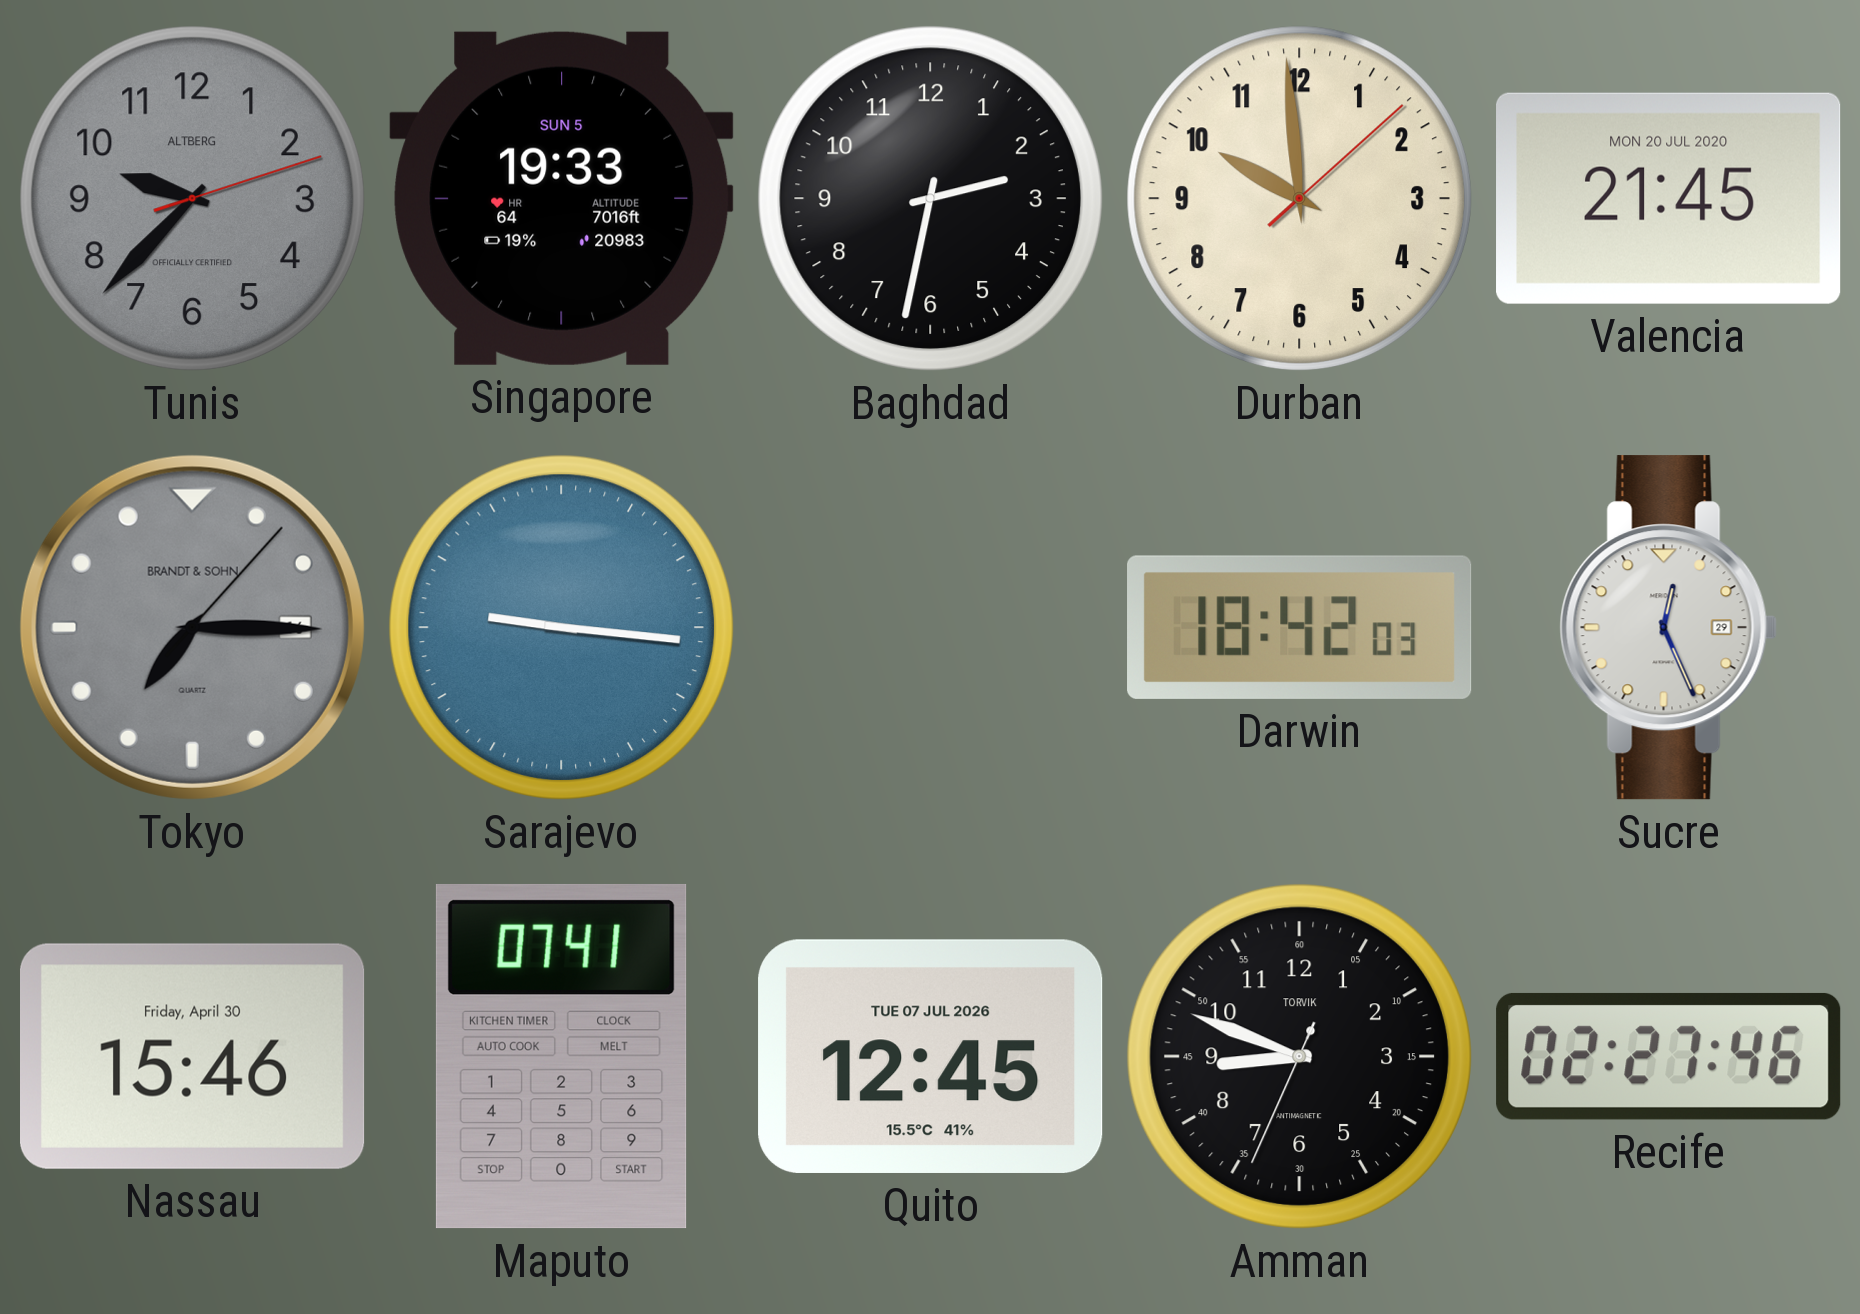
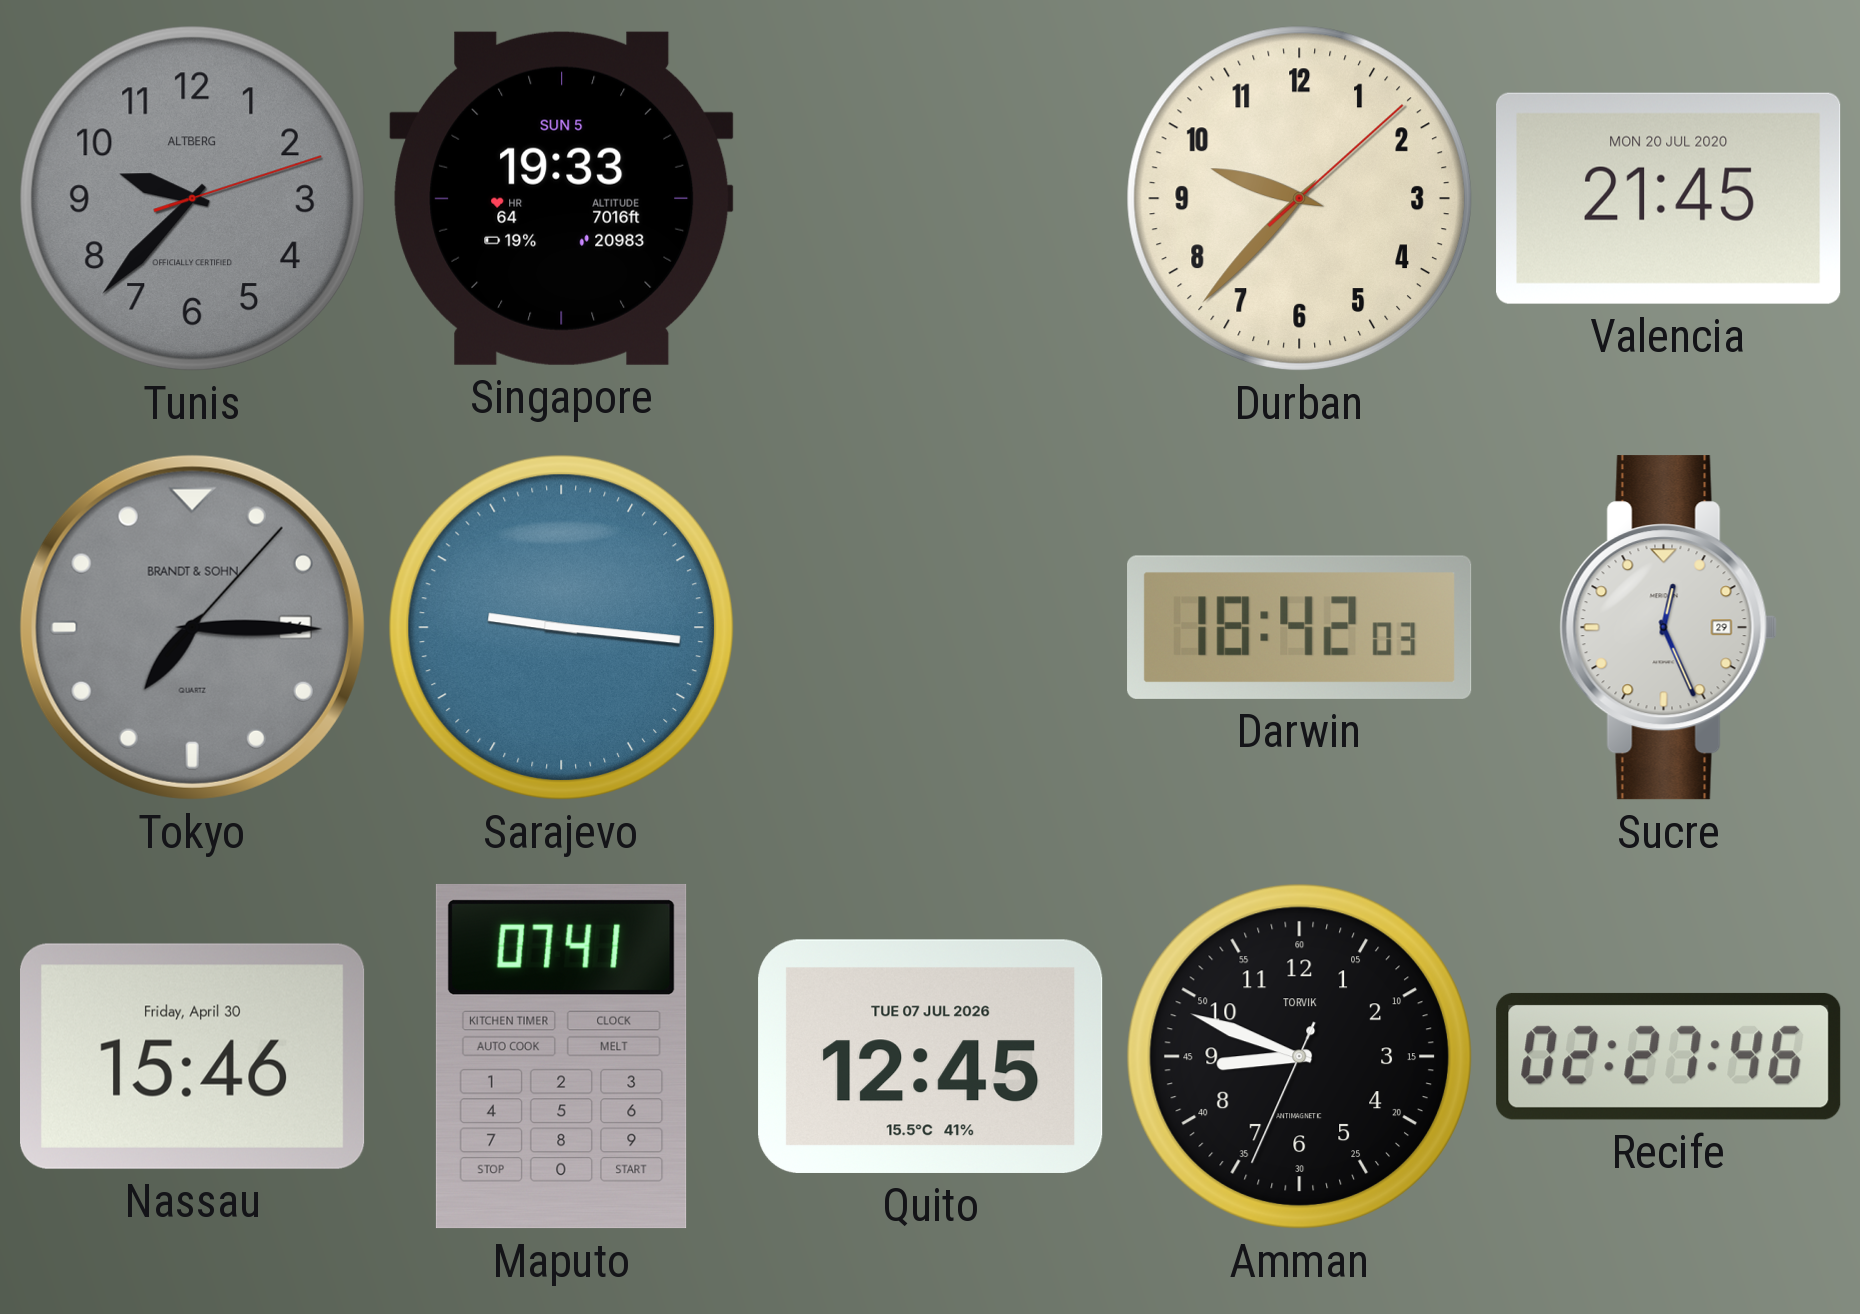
Baghdad: 2:32 -> none (930, 198)
Durban: 9:59 -> 9:37 (1299, 198)
